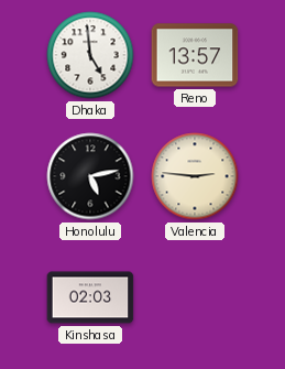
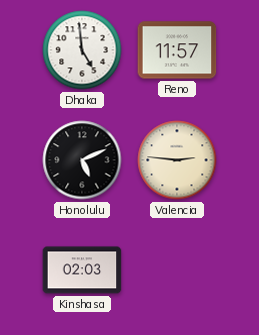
Reno: 13:57 -> 11:57 (177, 50)
Honolulu: 5:13 -> 5:11 (82, 160)
